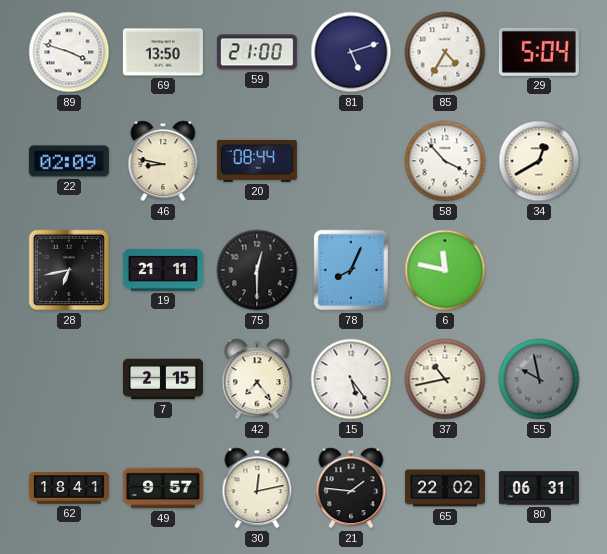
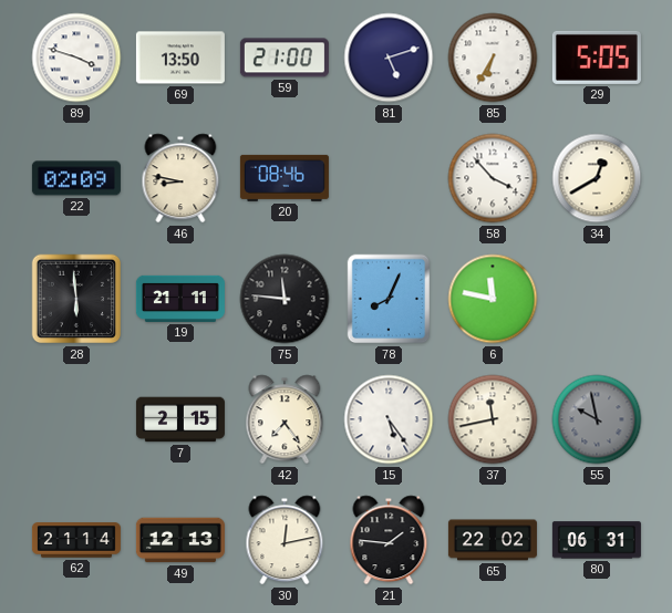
85: 4:35 -> 6:35 (493, 58)
29: 5:04 -> 5:05 (597, 58)
20: 08:44 -> 08:46 (285, 178)
28: 6:43 -> 5:59 (76, 299)
75: 12:30 -> 11:46 (285, 299)
37: 10:43 -> 11:43 (493, 419)
62: 18:41 -> 21:14 (76, 540)
49: 9:57 -> 12:13 (180, 540)
